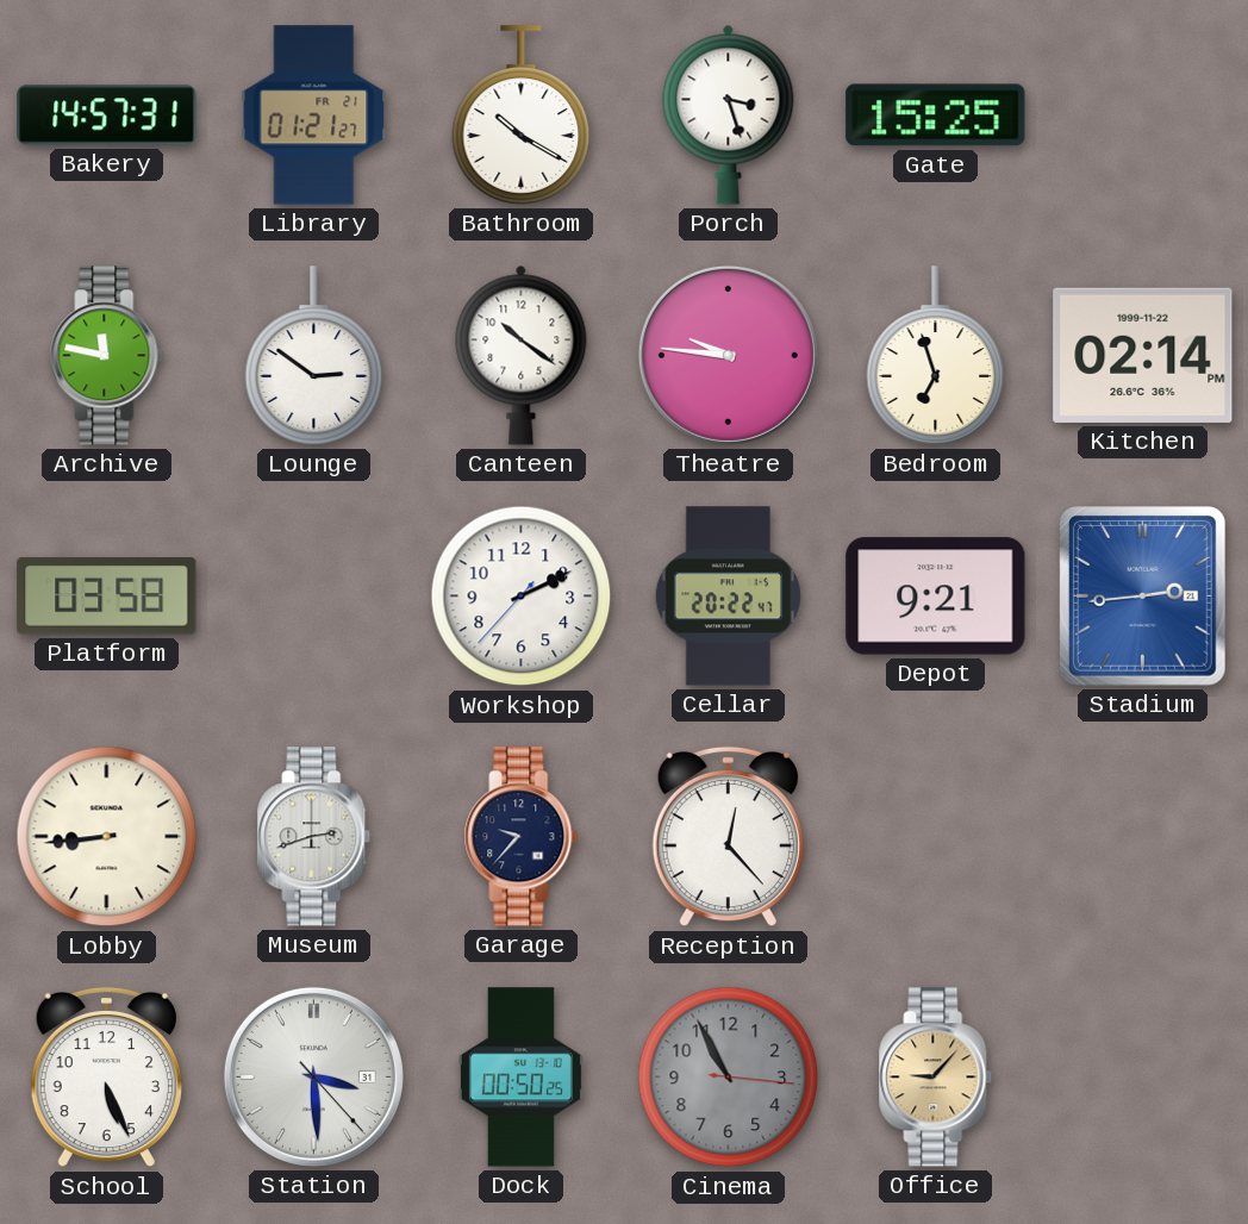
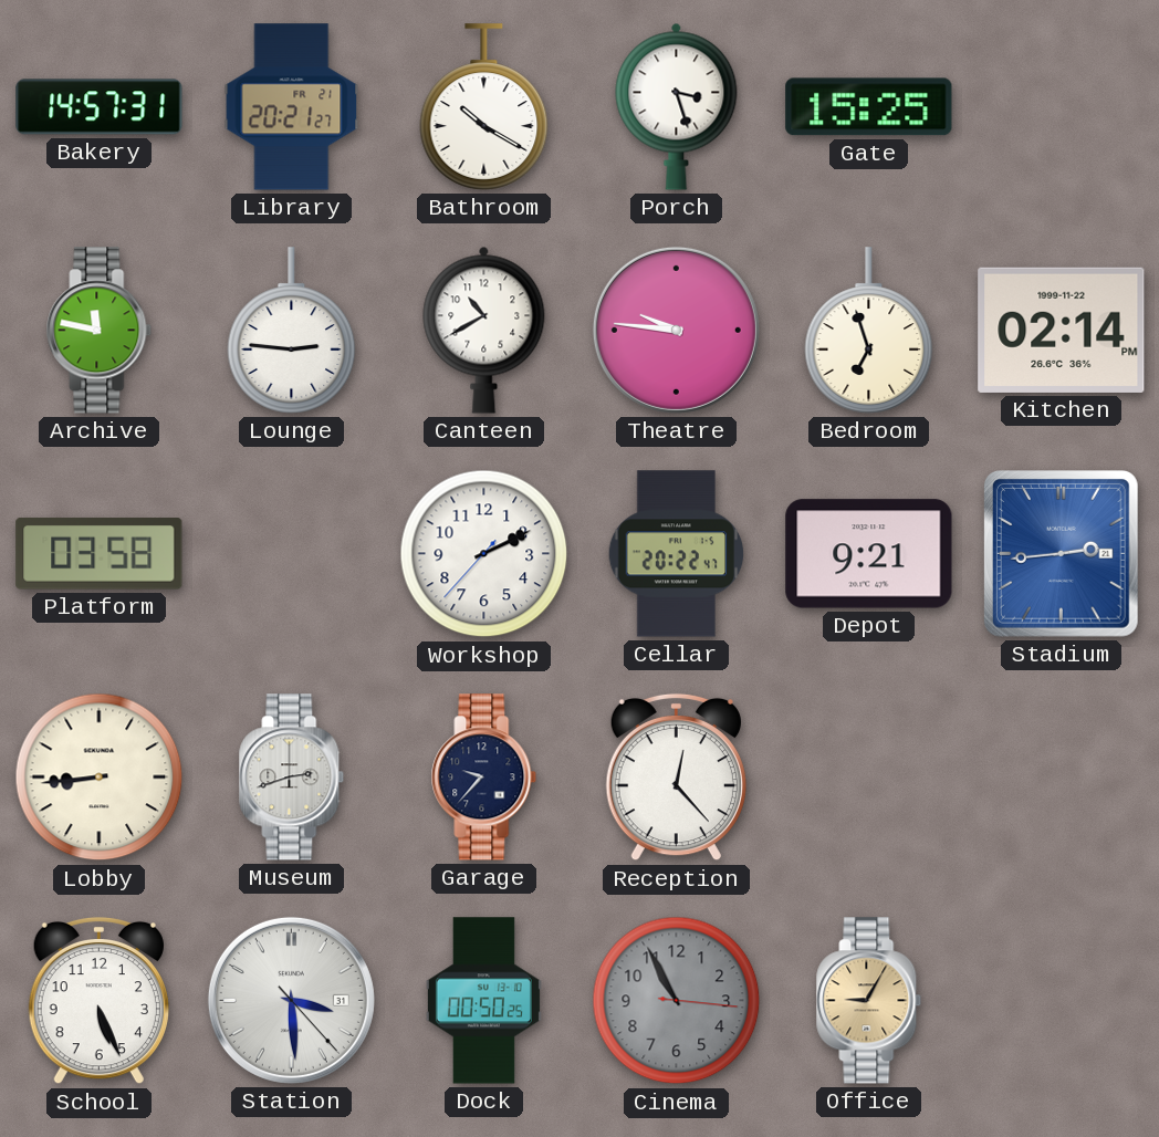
Library: 01:21 -> 20:21 (292, 107)
Lounge: 2:51 -> 2:46 (292, 331)
Canteen: 10:21 -> 10:40 (484, 330)
Office: 9:07 -> 9:05 (869, 1001)
